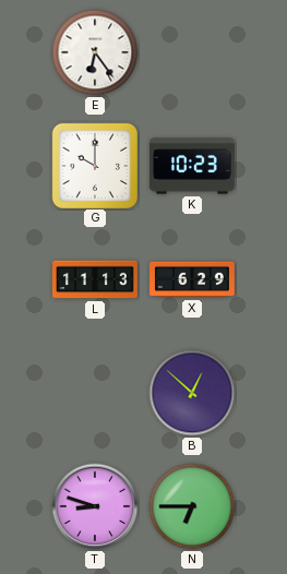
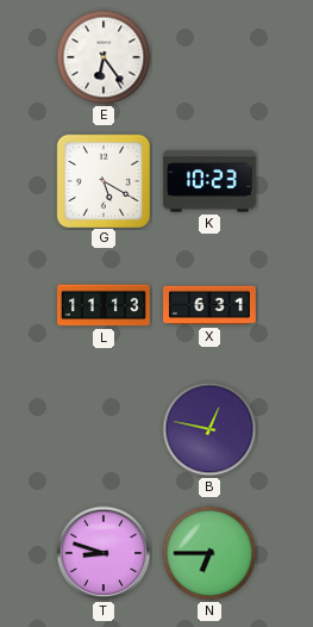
G: 10:00 -> 5:20 (102, 180)
X: 6:29 -> 6:31 (211, 305)
B: 12:52 -> 12:47 (209, 429)
